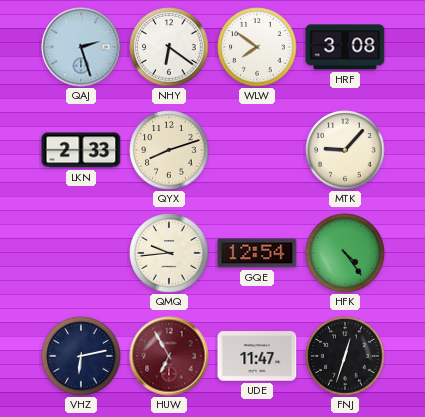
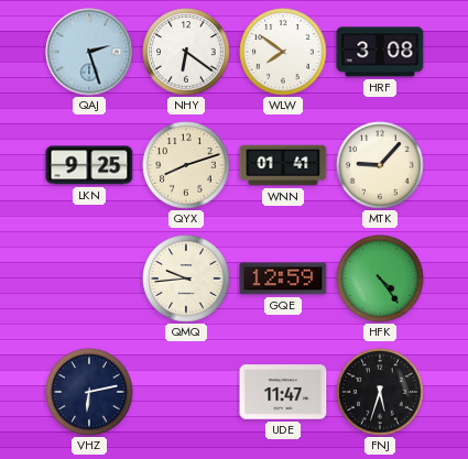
LKN: 2:33 -> 9:25 (89, 165)
WNN: none -> 01:41 (283, 165)
GQE: 12:54 -> 12:59 (283, 278)
HUW: 6:55 -> none (169, 356)
FNJ: 12:33 -> 5:33 (380, 392)
